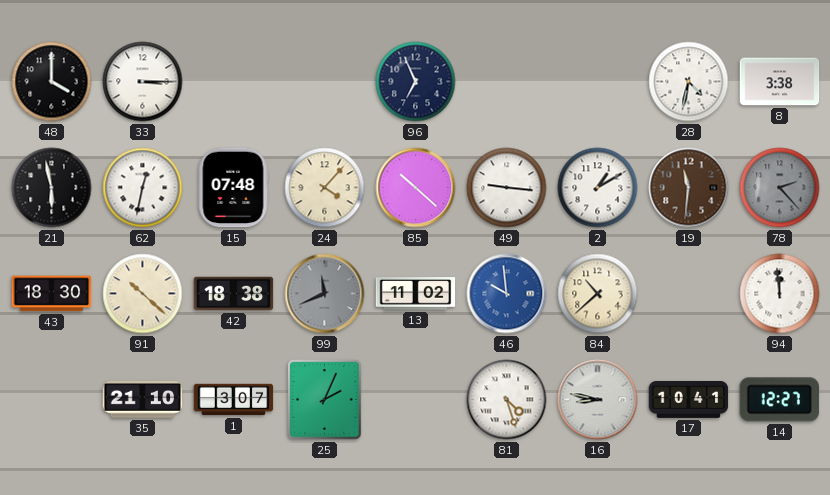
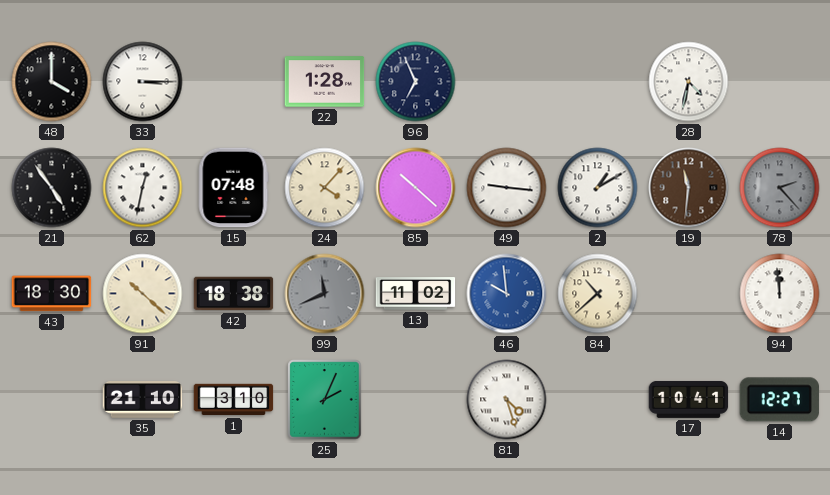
22: none -> 1:28 (325, 82)
8: 3:38 -> none (780, 82)
21: 5:58 -> 4:54 (52, 188)
1: 3:07 -> 3:10 (234, 400)
16: 8:47 -> none (598, 400)
